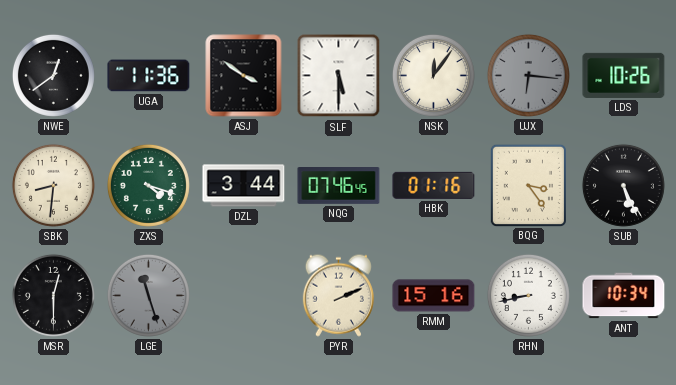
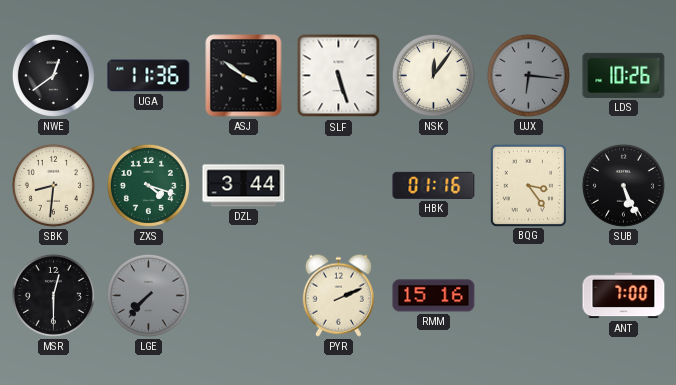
SLF: 5:30 -> 5:27 (339, 76)
NQG: 07:46 -> none (339, 186)
LGE: 11:27 -> 7:37 (148, 295)
RHN: 8:43 -> none (528, 295)
ANT: 10:34 -> 7:00 (624, 296)
